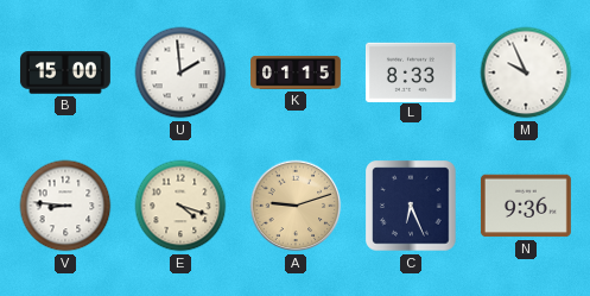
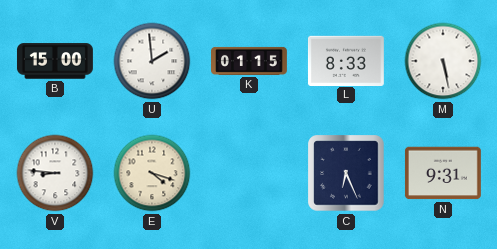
M: 9:56 -> 5:28 (443, 61)
A: 9:12 -> none (296, 206)
N: 9:36 -> 9:31 (443, 173)
